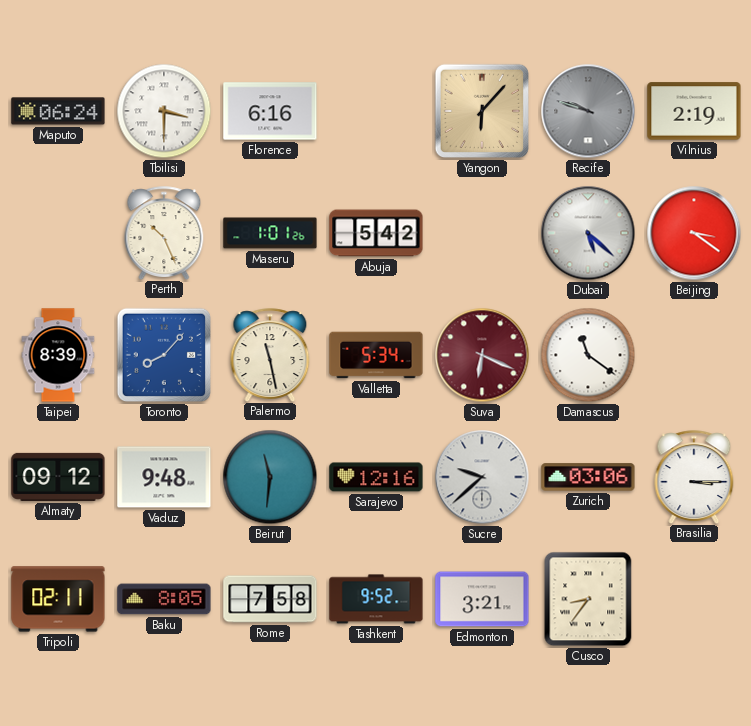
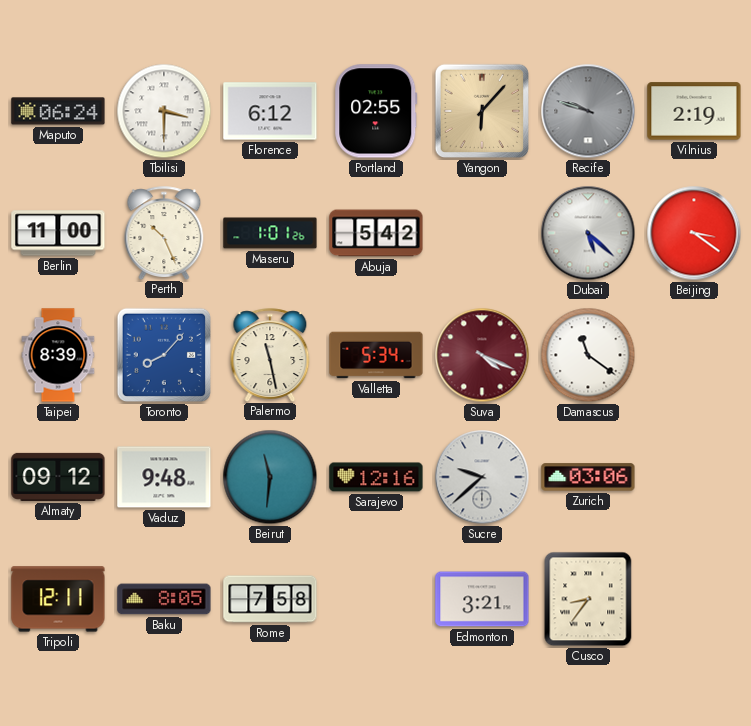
Florence: 6:16 -> 6:12 (270, 111)
Portland: none -> 02:55 (376, 111)
Berlin: none -> 11:00 (58, 233)
Suva: 6:19 -> 4:19 (482, 355)
Brasilia: 3:15 -> none (694, 477)
Tripoli: 02:11 -> 12:11 (58, 599)
Tashkent: 9:52 -> none (376, 599)
